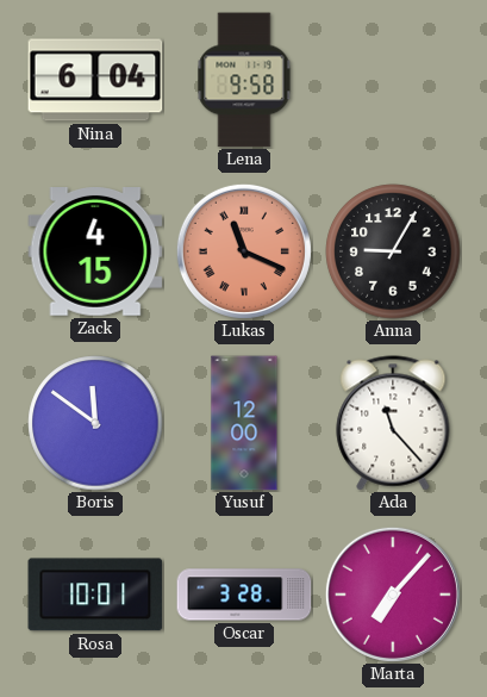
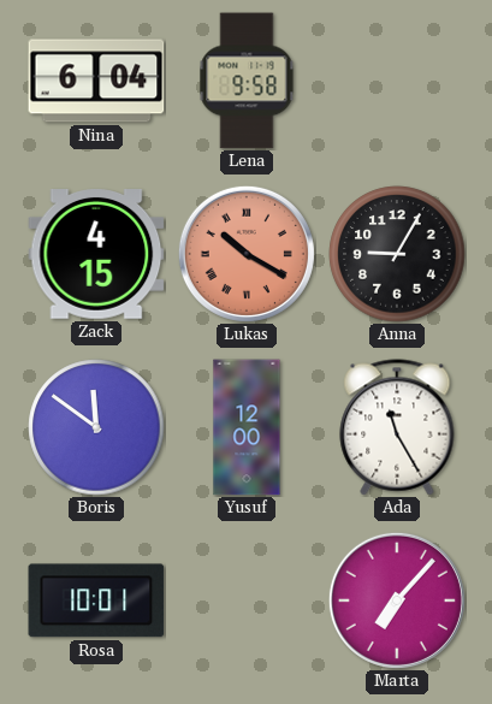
Lukas: 11:19 -> 10:20 (247, 254)
Ada: 11:23 -> 11:25 (397, 427)
Oscar: 3:28 -> none (244, 595)
